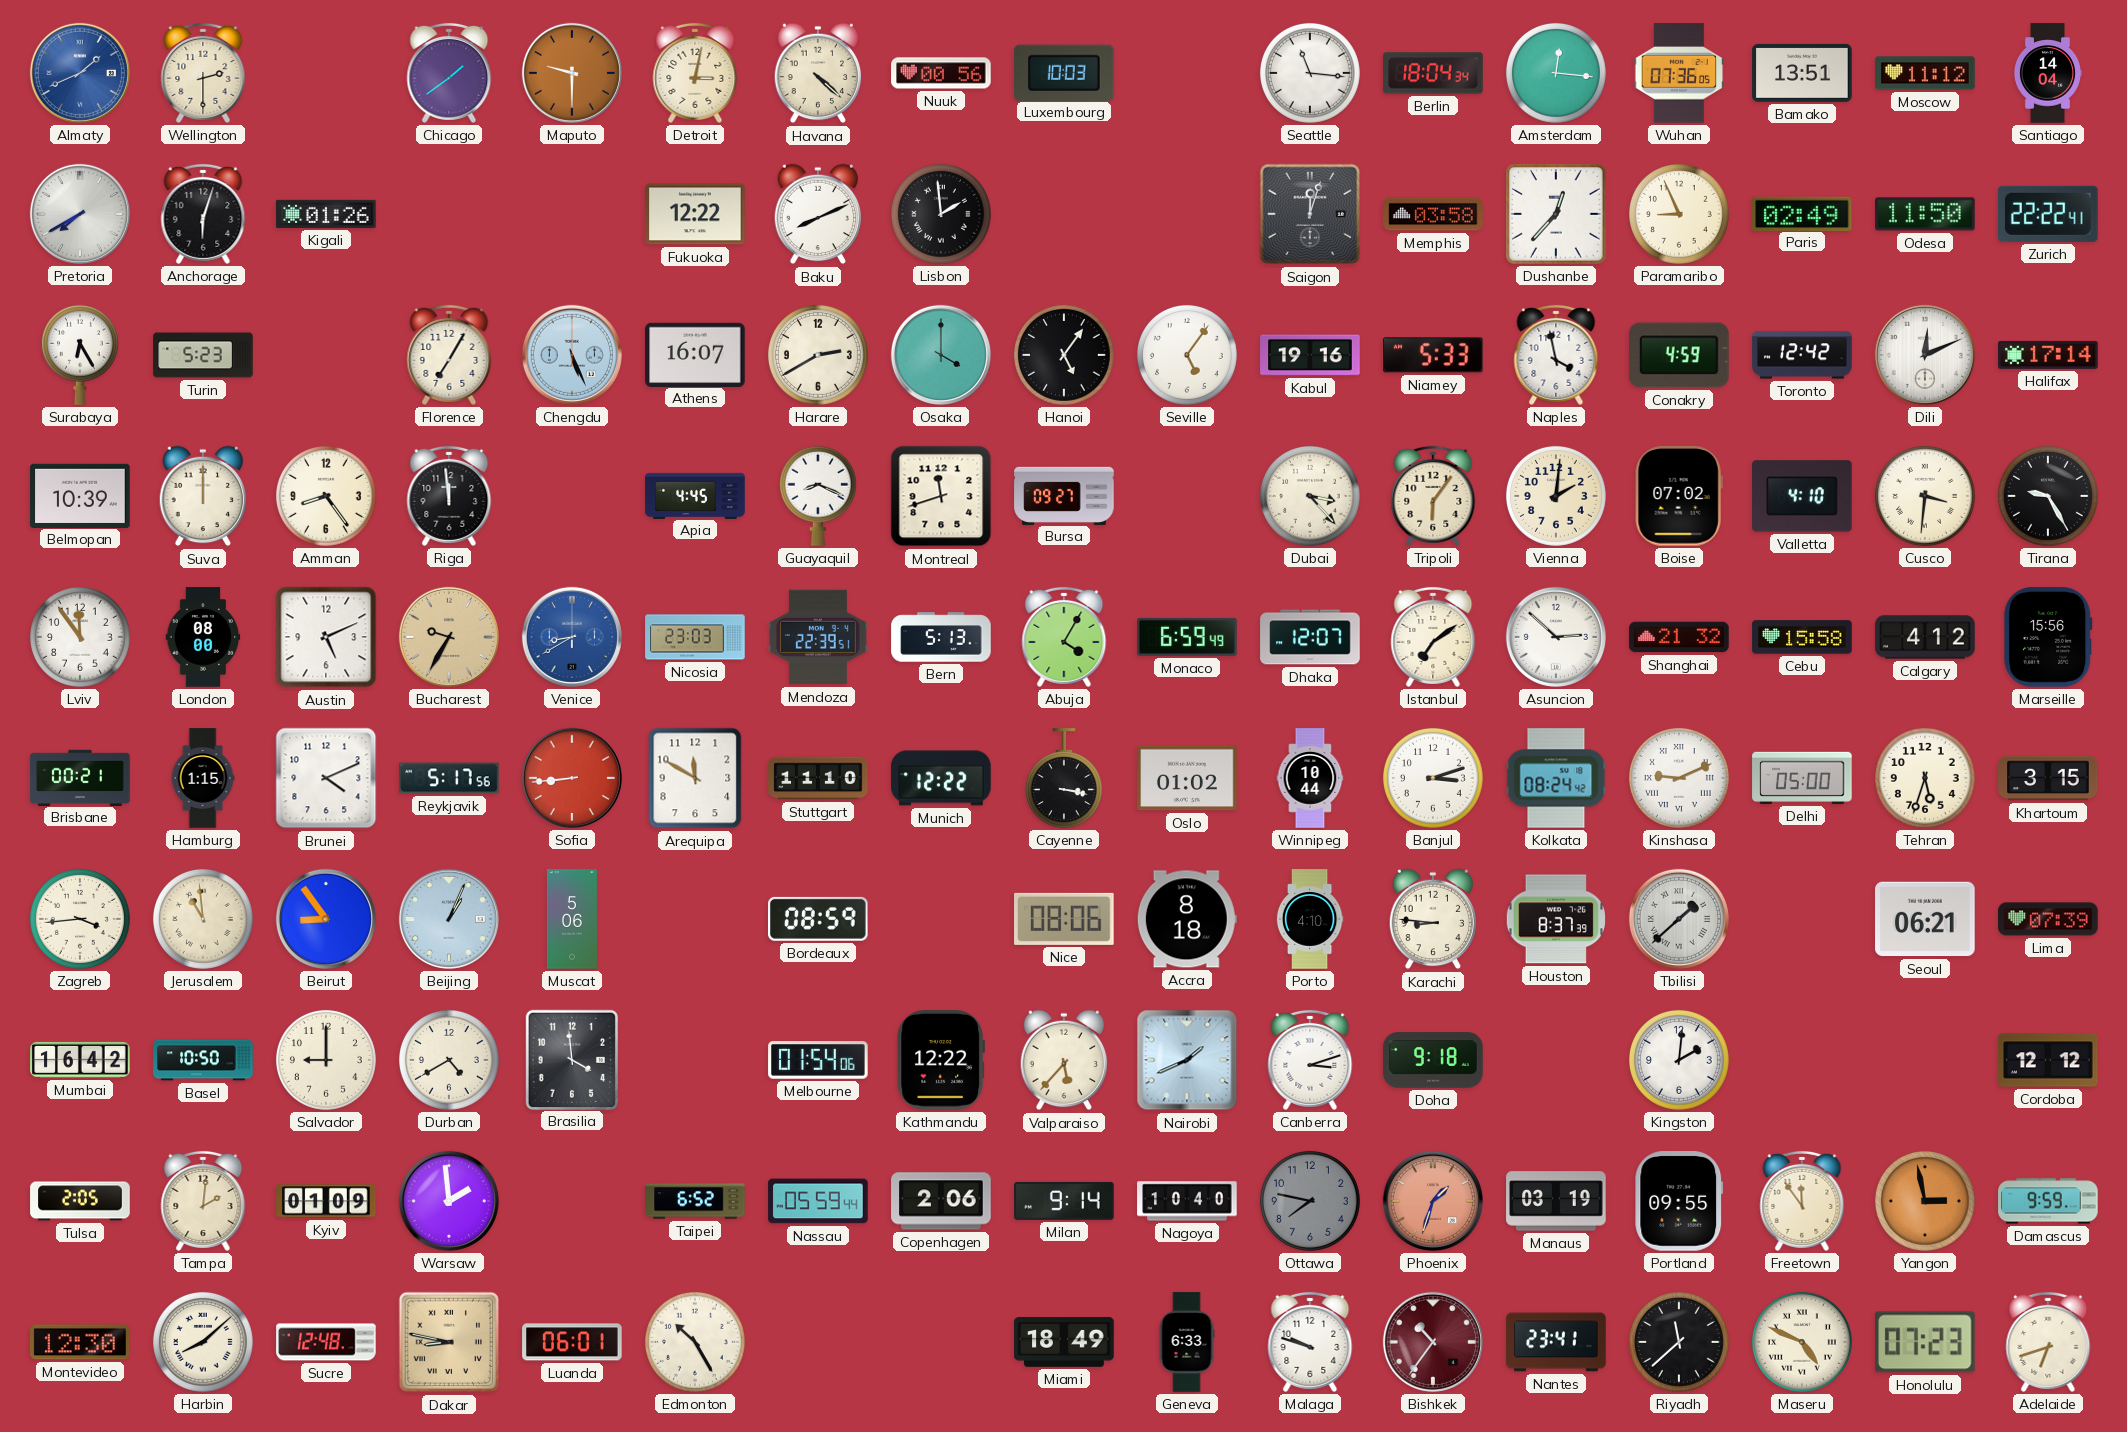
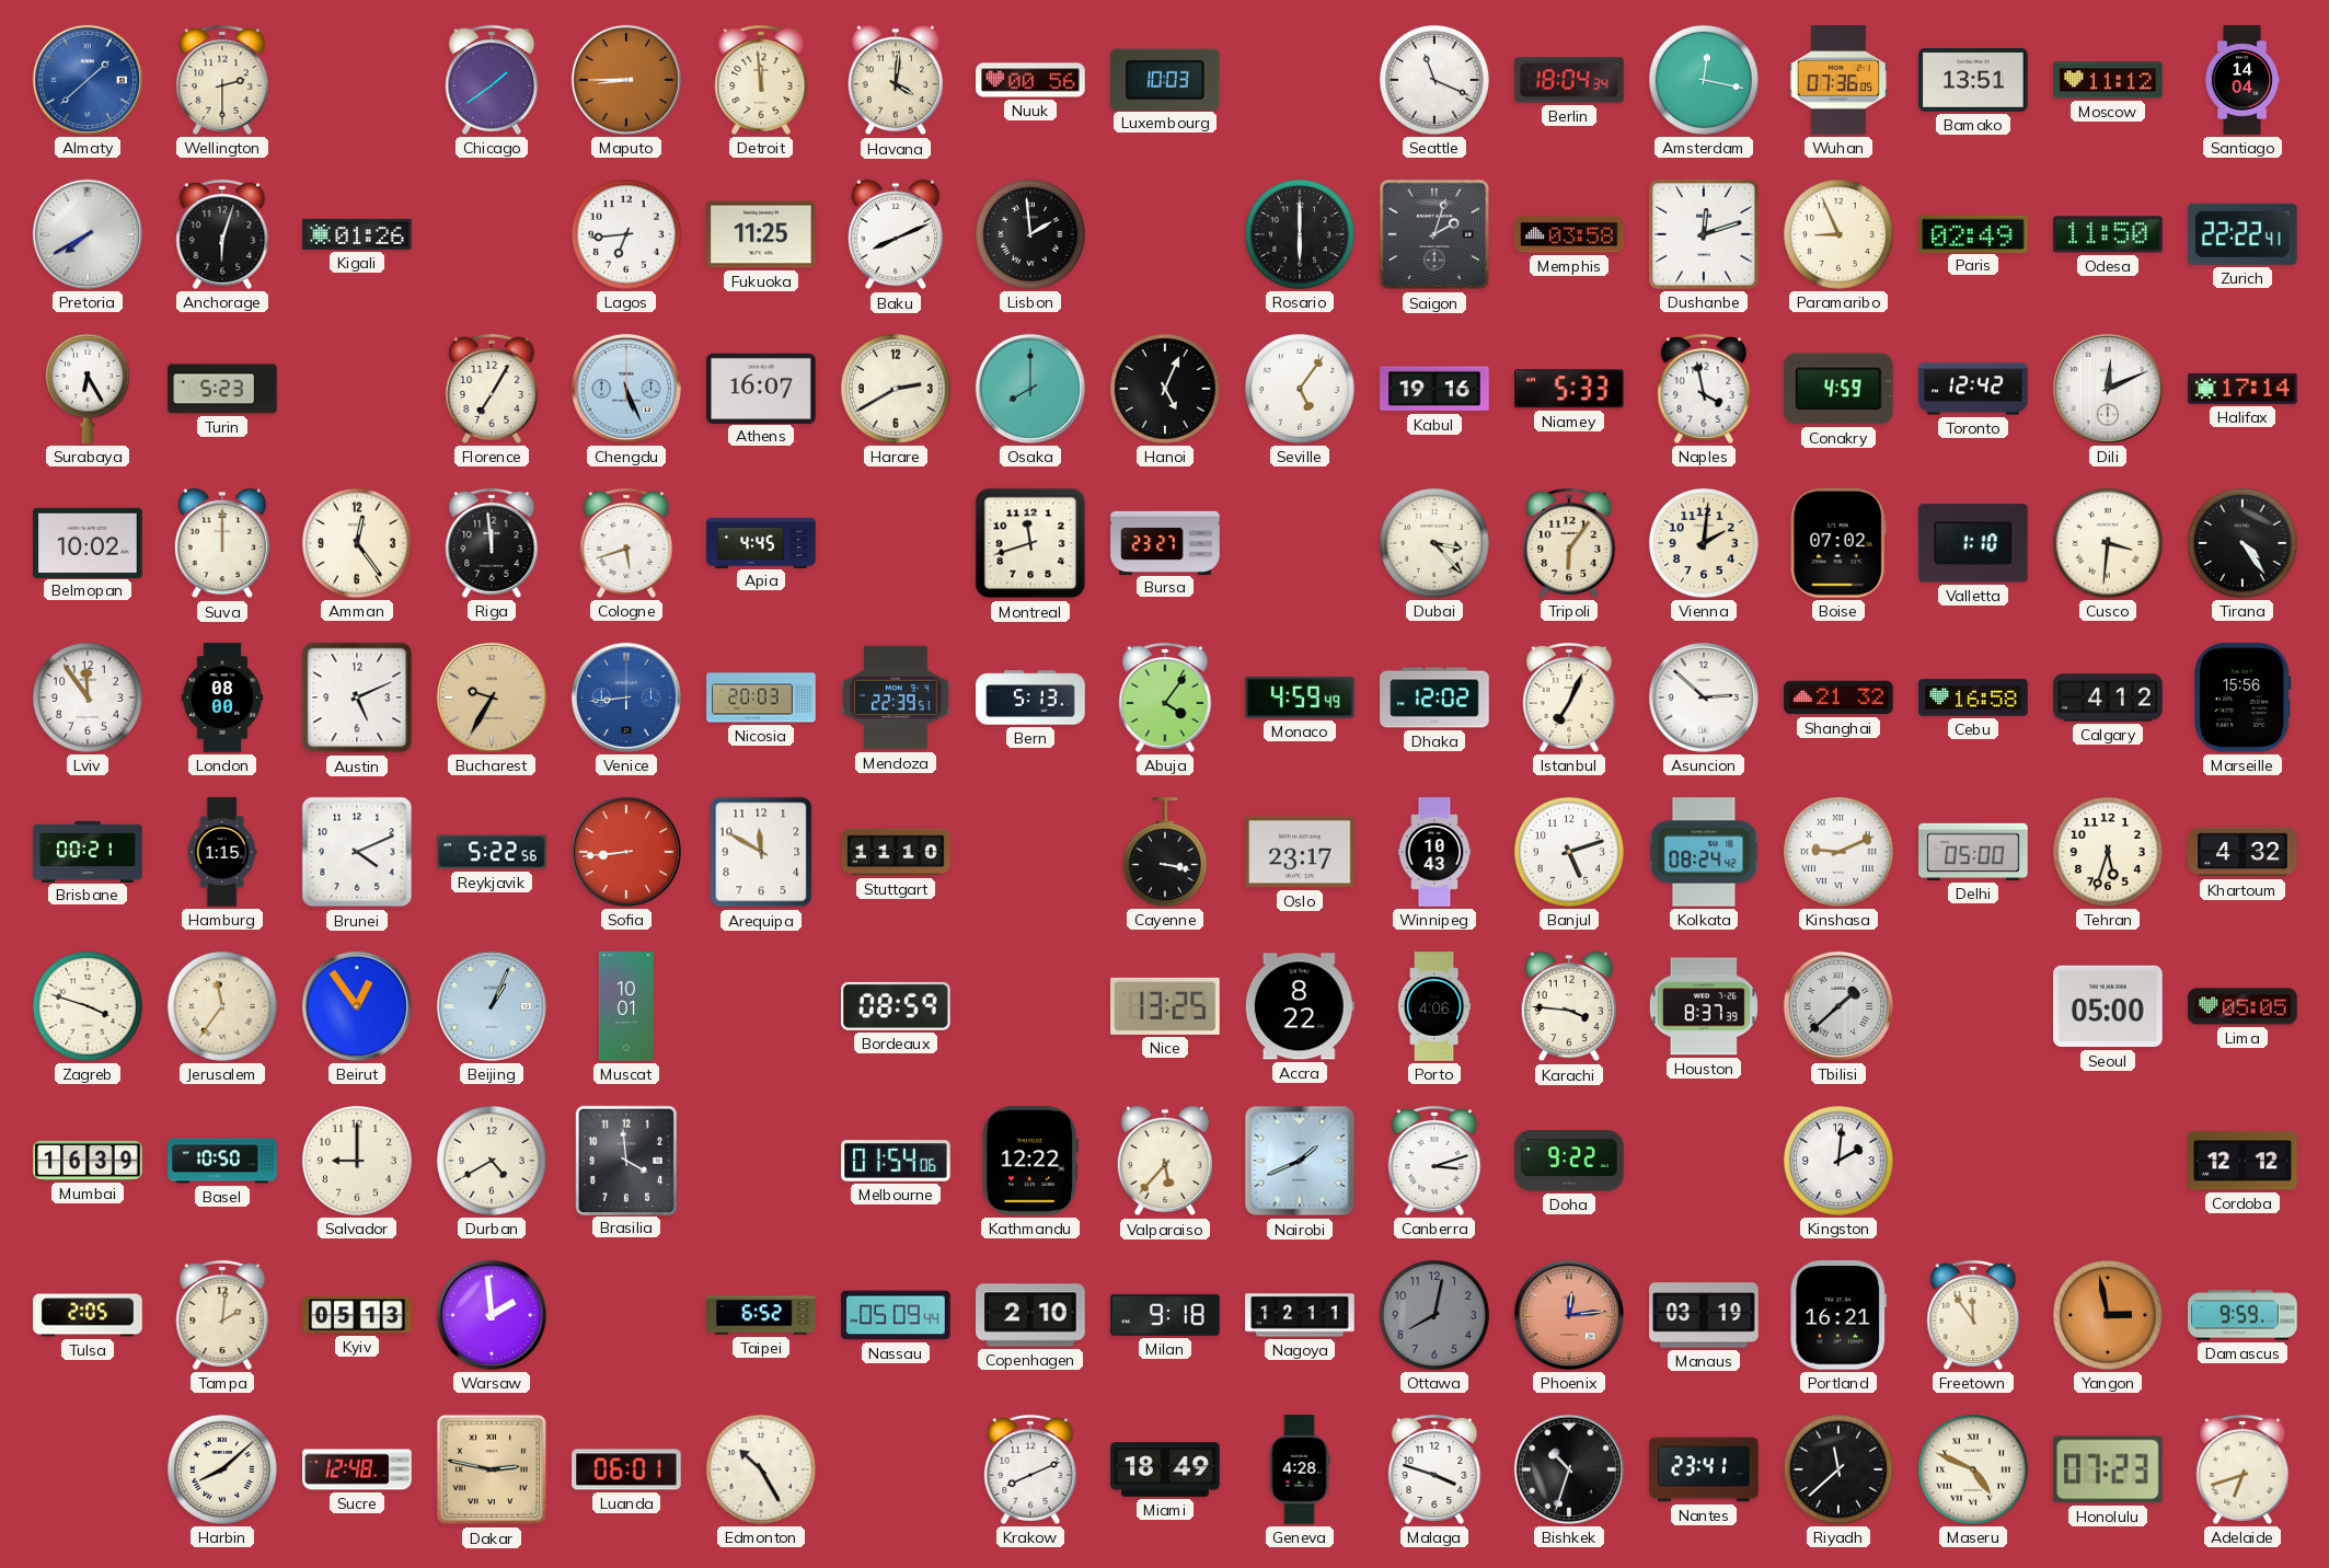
Almaty: 1:41 -> 1:38 (88, 80)
Maputo: 9:30 -> 8:45 (626, 80)
Detroit: 3:02 -> 11:59 (761, 80)
Havana: 4:22 -> 4:01 (896, 80)
Seattle: 11:16 -> 11:19 (1434, 80)
Amsterdam: 12:16 -> 12:17 (1704, 80)
Lagos: none -> 6:44 (626, 234)
Fukuoka: 12:22 -> 11:25 (761, 234)
Rosario: none -> 6:00 (1300, 234)
Saigon: 12:03 -> 2:03 (1434, 234)
Dushanbe: 12:37 -> 12:12 (1704, 234)
Osaka: 4:00 -> 8:00 (1030, 389)
Hanoi: 5:06 -> 5:04 (1165, 389)
Belmopan: 10:39 -> 10:02 (88, 542)
Amman: 8:24 -> 12:24 (357, 543)
Cologne: none -> 5:42 (626, 543)
Guayaquil: 8:19 -> none (818, 496)
Bursa: 09:27 -> 23:27 (1165, 542)
Valletta: 4:10 -> 1:10 (1973, 543)
Tirana: 9:25 -> 4:24 (2242, 543)
Venice: 8:40 -> 8:44 (626, 697)
Nicosia: 23:03 -> 20:03 (761, 697)
Abuja: 4:05 -> 4:06 (1165, 697)
Monaco: 6:59 -> 4:59 (1300, 697)
Dhaka: 12:07 -> 12:02 (1434, 697)
Istanbul: 7:09 -> 7:04 (1569, 697)
Cebu: 15:58 -> 16:58 (1973, 697)
Reykjavik: 5:17 -> 5:22 (492, 852)
Munich: 12:22 -> none (941, 778)
Oslo: 01:02 -> 23:17 (1300, 852)
Winnipeg: 10:44 -> 10:43 (1434, 852)
Banjul: 3:12 -> 5:12 (1569, 852)
Khartoum: 3:15 -> 4:32 (2242, 852)
Zagreb: 3:44 -> 3:48 (88, 1006)
Jerusalem: 10:59 -> 11:36 (222, 1006)
Beirut: 8:54 -> 12:54 (357, 1006)
Muscat: 5:06 -> 10:01 (626, 1006)
Nice: 08:06 -> 13:25 (1165, 1006)
Accra: 8:18 -> 8:22 (1300, 1006)
Porto: 4:10 -> 4:06 (1434, 1006)
Karachi: 8:46 -> 3:46 (1569, 1006)
Seoul: 06:21 -> 05:00 (2108, 1006)
Lima: 07:39 -> 05:05 (2242, 1006)
Mumbai: 16:42 -> 16:39 (88, 1161)
Doha: 9:18 -> 9:22 (1569, 1161)
Kyiv: 01:09 -> 05:13 (357, 1315)
Nassau: 05:59 -> 05:09 (896, 1315)
Copenhagen: 2:06 -> 2:10 (1030, 1315)
Milan: 9:14 -> 9:18 (1165, 1315)
Nagoya: 10:40 -> 12:11 (1300, 1315)
Ottawa: 7:47 -> 8:02 (1434, 1315)
Phoenix: 1:33 -> 12:14 (1569, 1315)
Portland: 09:55 -> 16:21 (1838, 1315)
Montevideo: 12:30 -> none (80, 1342)
Dakar: 8:47 -> 2:47 (492, 1469)
Krakow: none -> 8:11 (1030, 1469)
Geneva: 6:33 -> 4:28 (1300, 1469)
Malaga: 9:48 -> 3:48 (1434, 1469)
Bishkek: 10:36 -> 10:33 (1569, 1469)
Bishkek dial: burgundy -> black (1569, 1469)
